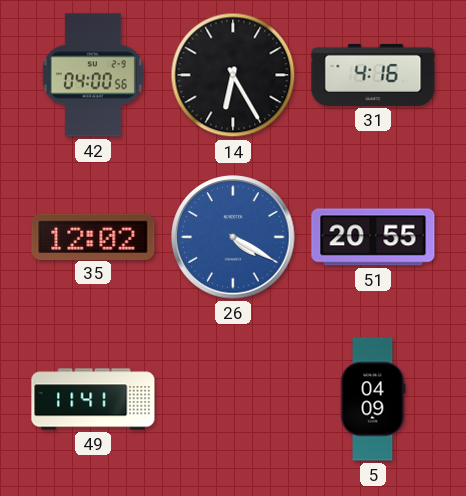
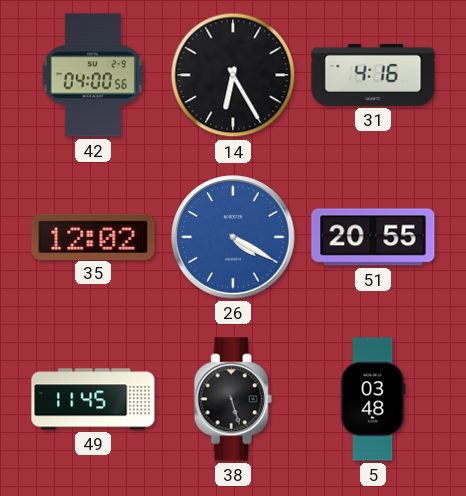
49: 11:41 -> 11:45 (93, 399)
38: none -> 5:27 (233, 399)
5: 04:09 -> 03:48 (373, 399)
